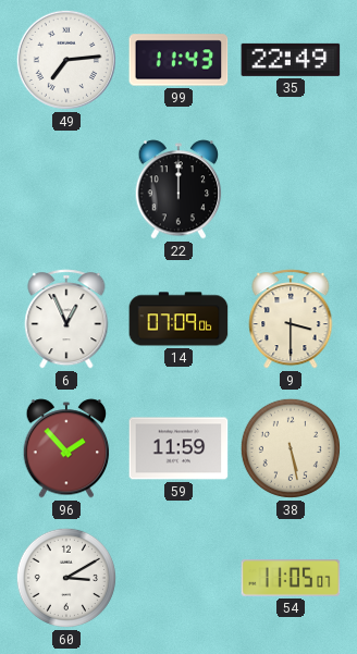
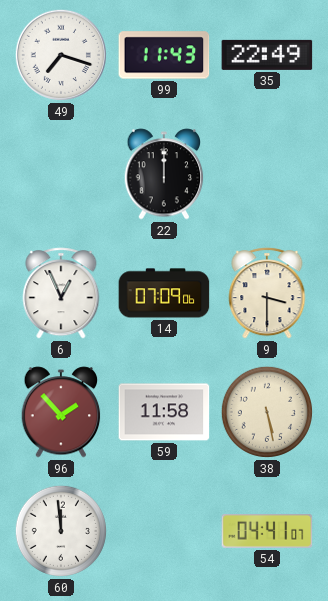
49: 7:14 -> 7:18 (61, 55)
59: 11:59 -> 11:58 (164, 412)
60: 3:10 -> 11:59 (61, 531)
54: 11:05 -> 04:41 (267, 531)
